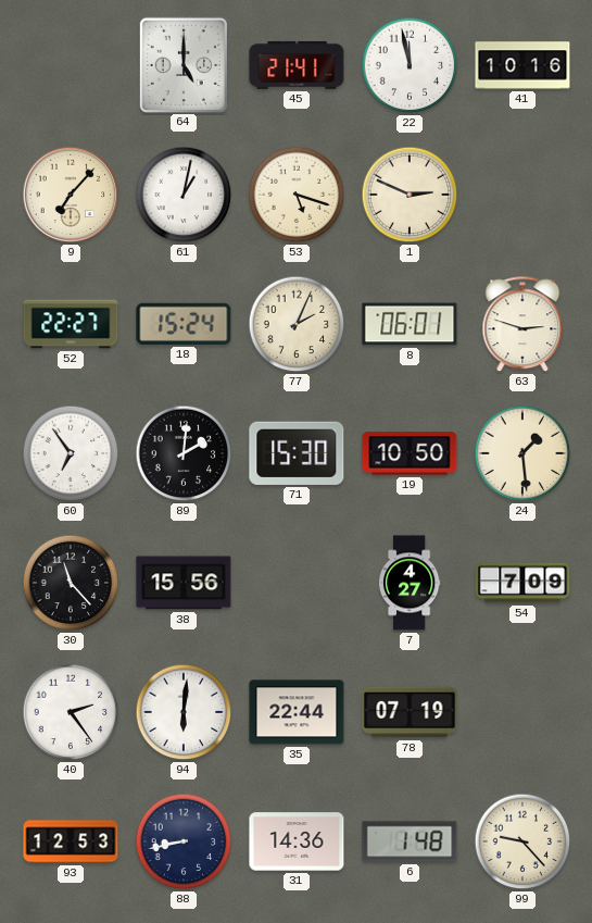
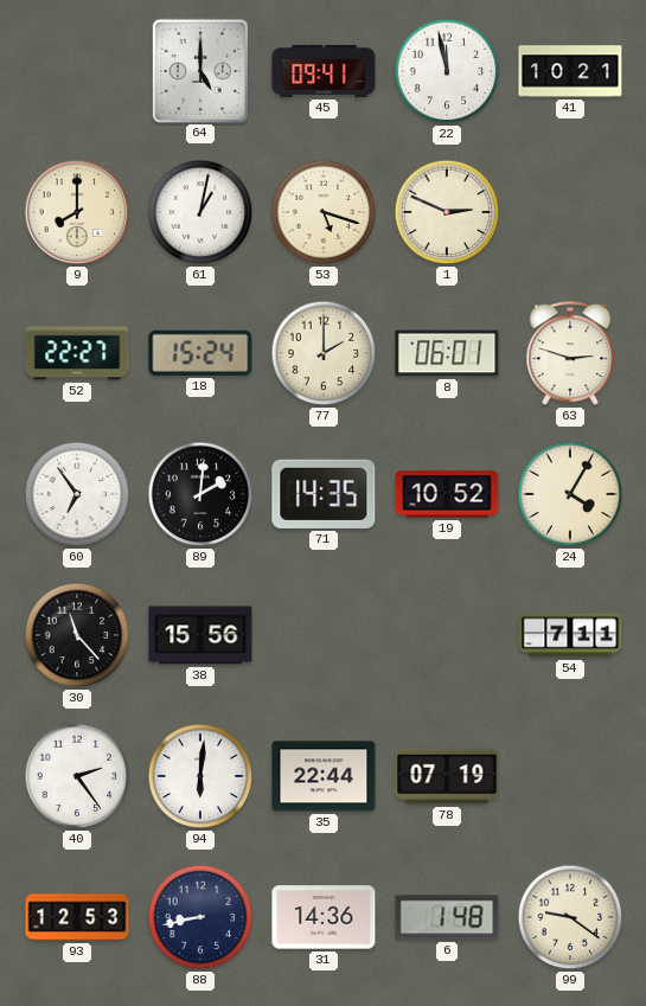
45: 21:41 -> 09:41 (324, 71)
41: 10:16 -> 10:21 (570, 71)
9: 7:07 -> 8:00 (77, 212)
77: 2:04 -> 2:00 (324, 353)
71: 15:30 -> 14:35 (324, 494)
19: 10:50 -> 10:52 (447, 494)
24: 1:29 -> 4:05 (570, 494)
7: 4:27 -> none (410, 583)
54: 7:09 -> 7:11 (570, 635)
99: 9:23 -> 9:21 (570, 917)
